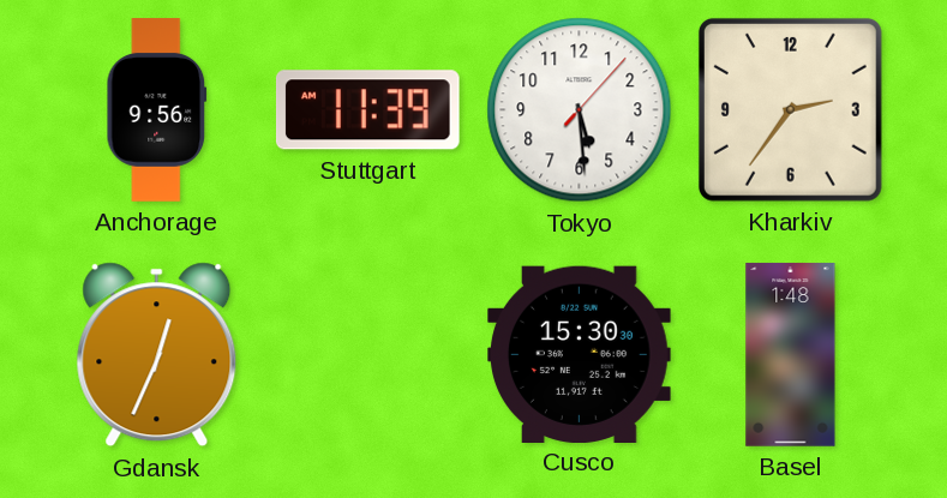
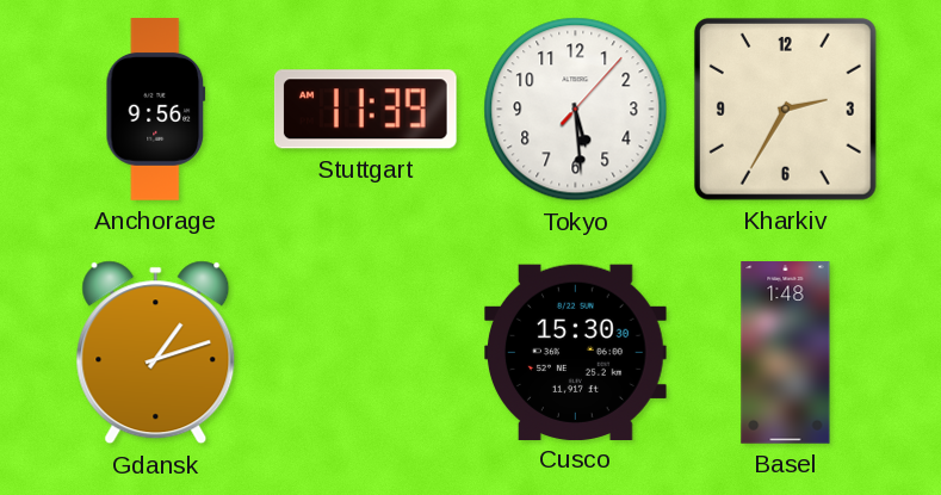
Kharkiv: 2:36 -> 2:35 (785, 109)
Gdansk: 12:34 -> 1:12 (156, 353)
